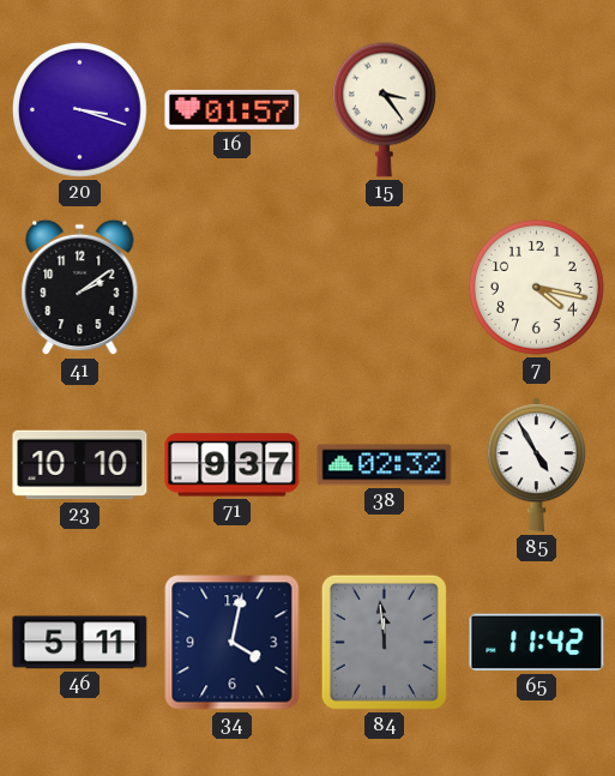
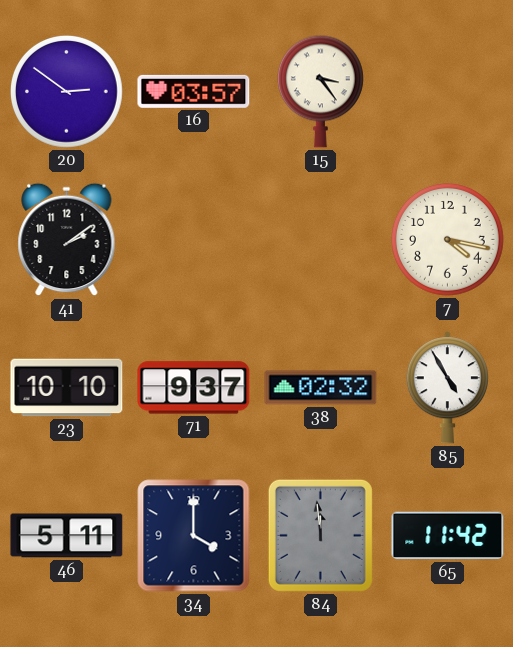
20: 3:18 -> 2:51 (67, 92)
16: 01:57 -> 03:57 (194, 91)
34: 4:02 -> 4:00 (194, 536)
